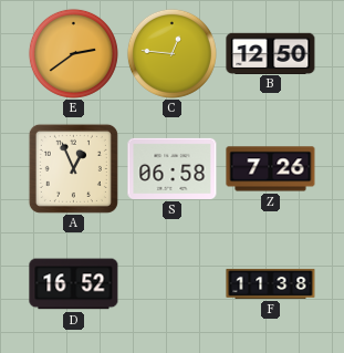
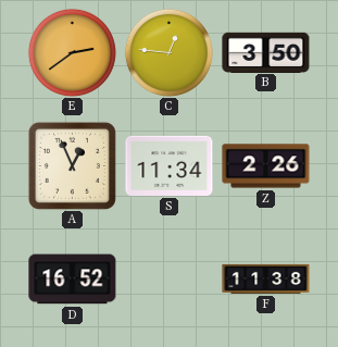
B: 12:50 -> 3:50 (266, 52)
S: 06:58 -> 11:34 (170, 165)
Z: 7:26 -> 2:26 (266, 166)
